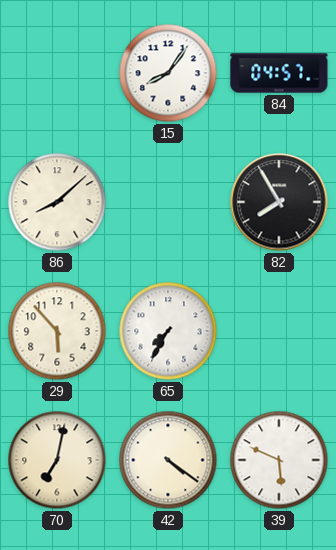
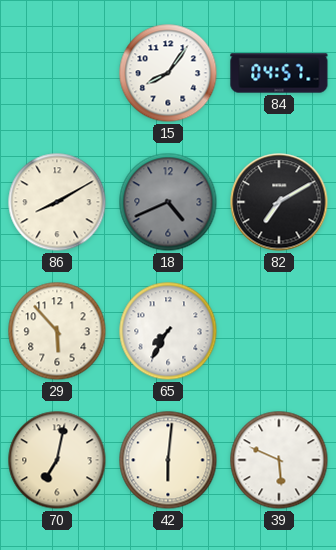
86: 8:08 -> 8:10 (57, 202)
18: none -> 4:41 (168, 202)
82: 7:55 -> 7:10 (279, 202)
42: 4:21 -> 6:01 (168, 460)
